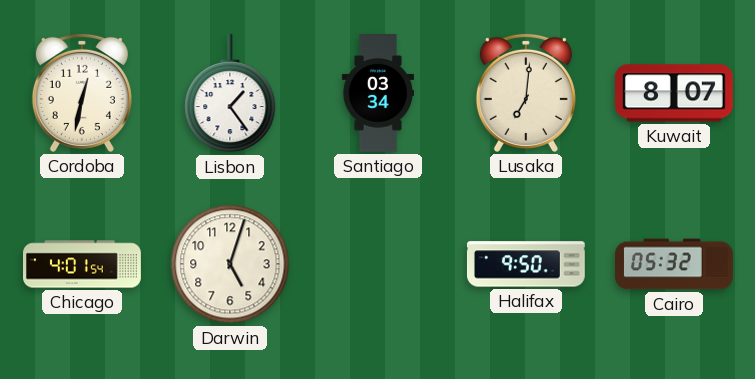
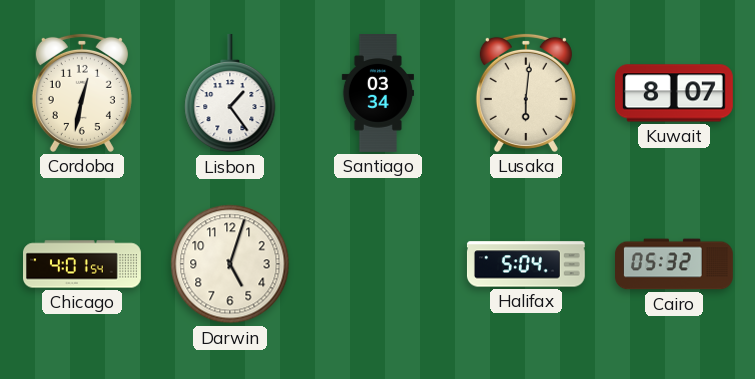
Lusaka: 7:01 -> 6:01 (526, 93)
Halifax: 9:50 -> 5:04 (526, 264)
